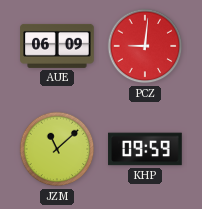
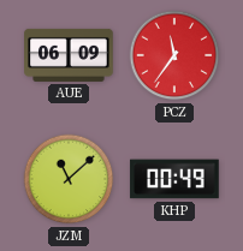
PCZ: 9:01 -> 11:36 (174, 55)
KHP: 09:59 -> 00:49 (174, 179)
